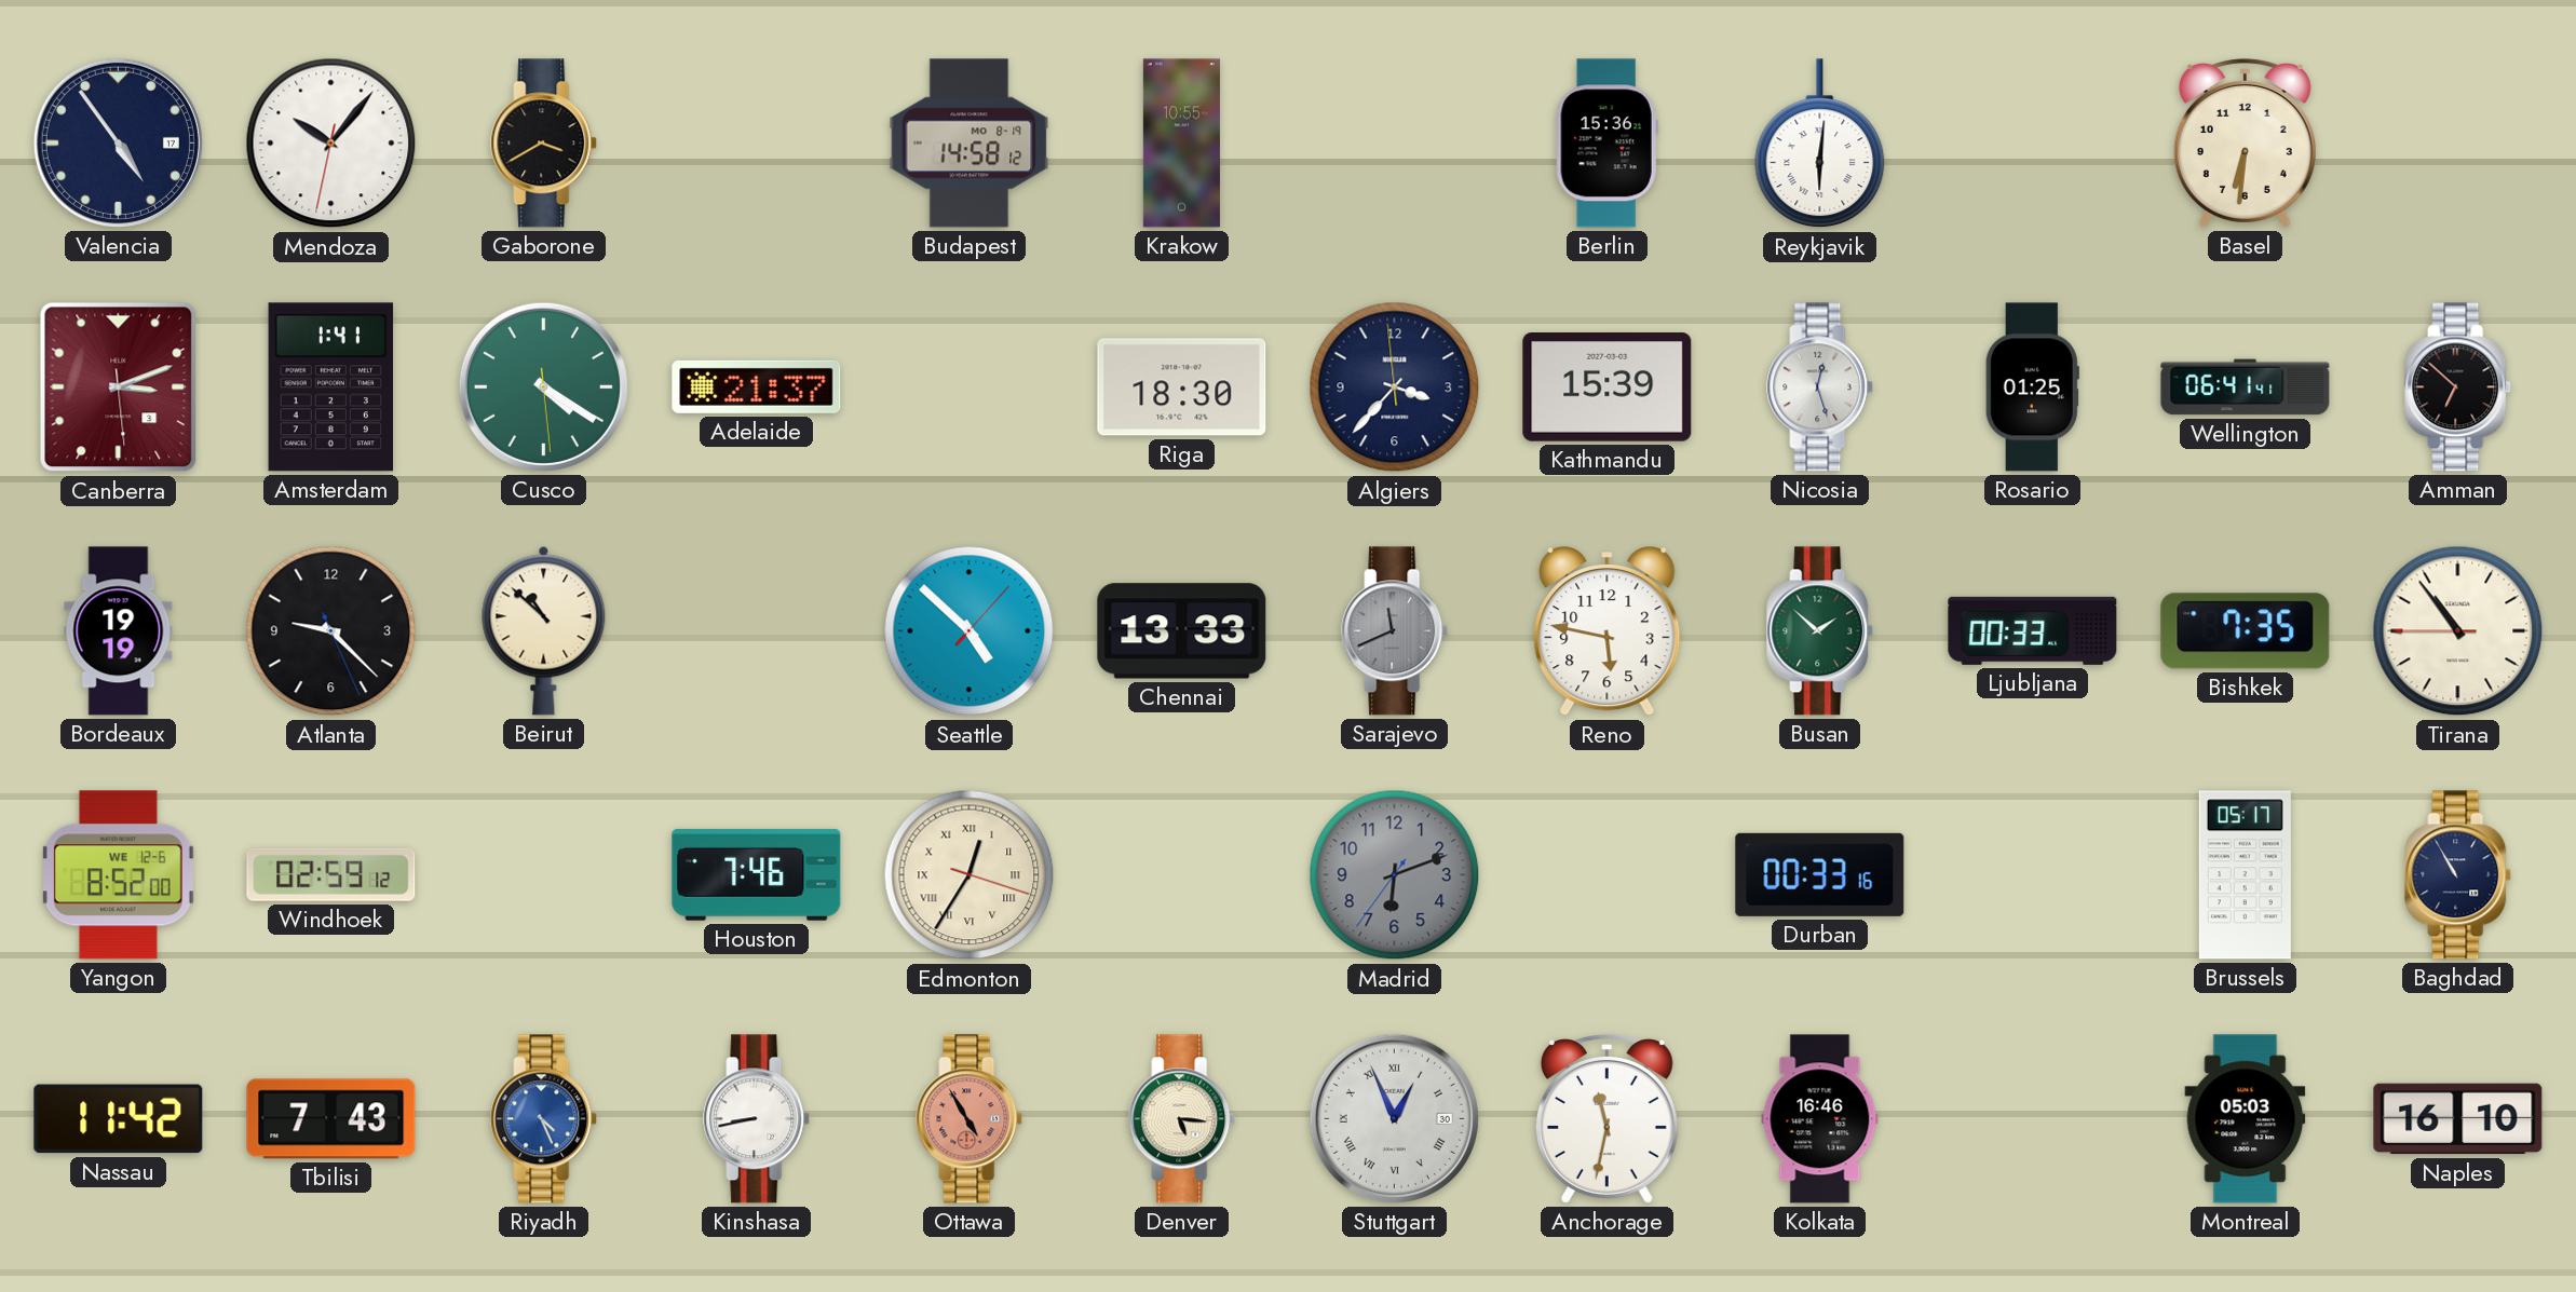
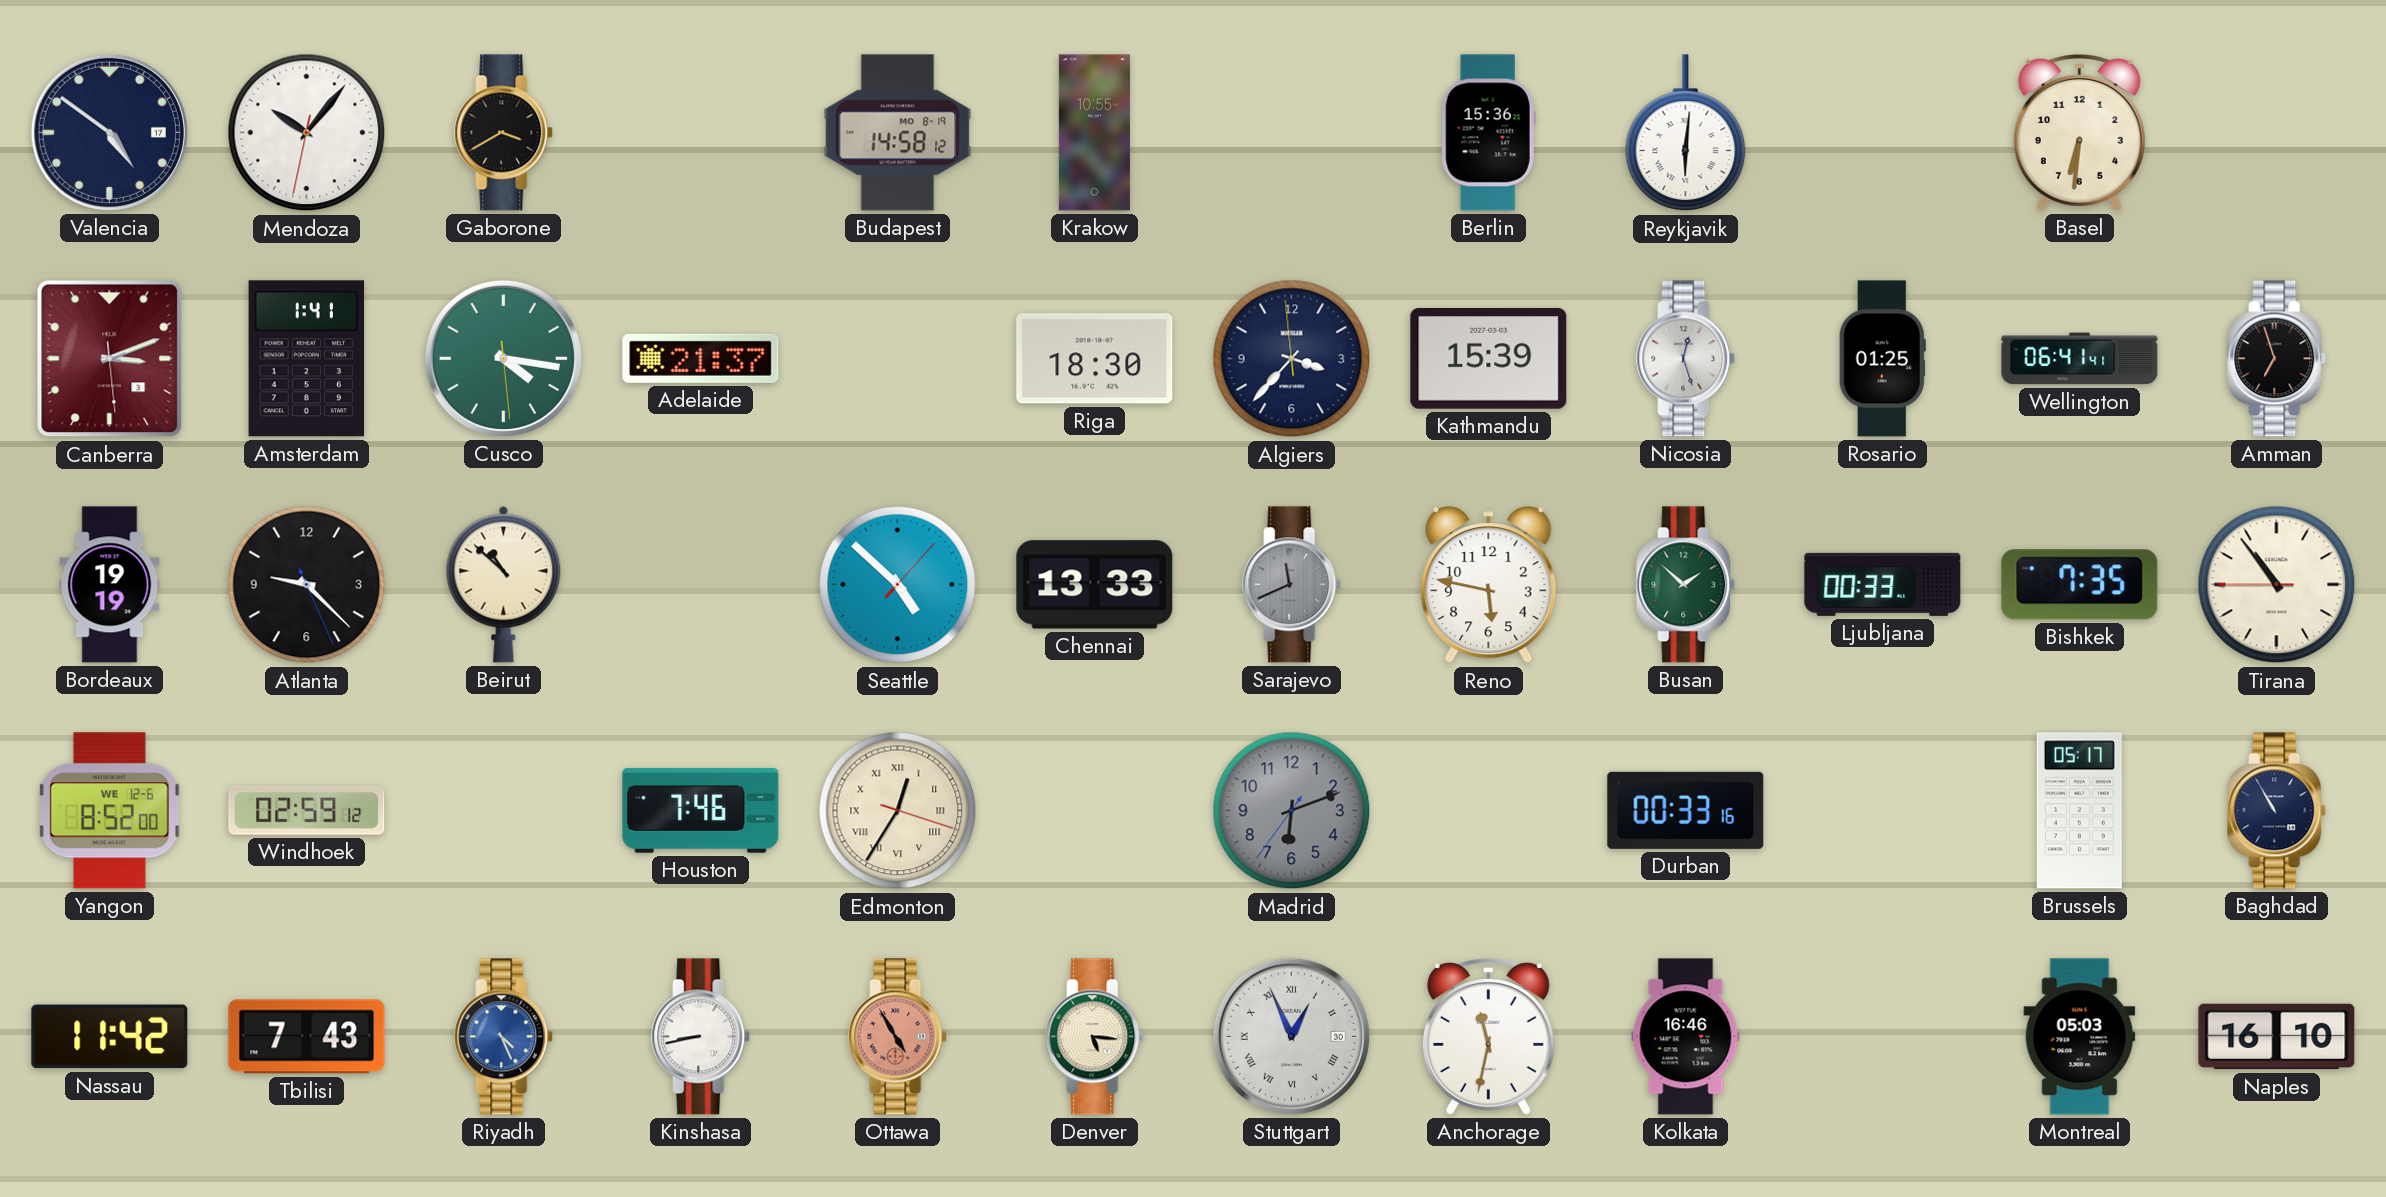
Valencia: 4:54 -> 4:51 (109, 132)
Cusco: 4:20 -> 4:16 (503, 358)
Amman: 6:52 -> 6:57 (2277, 359)
